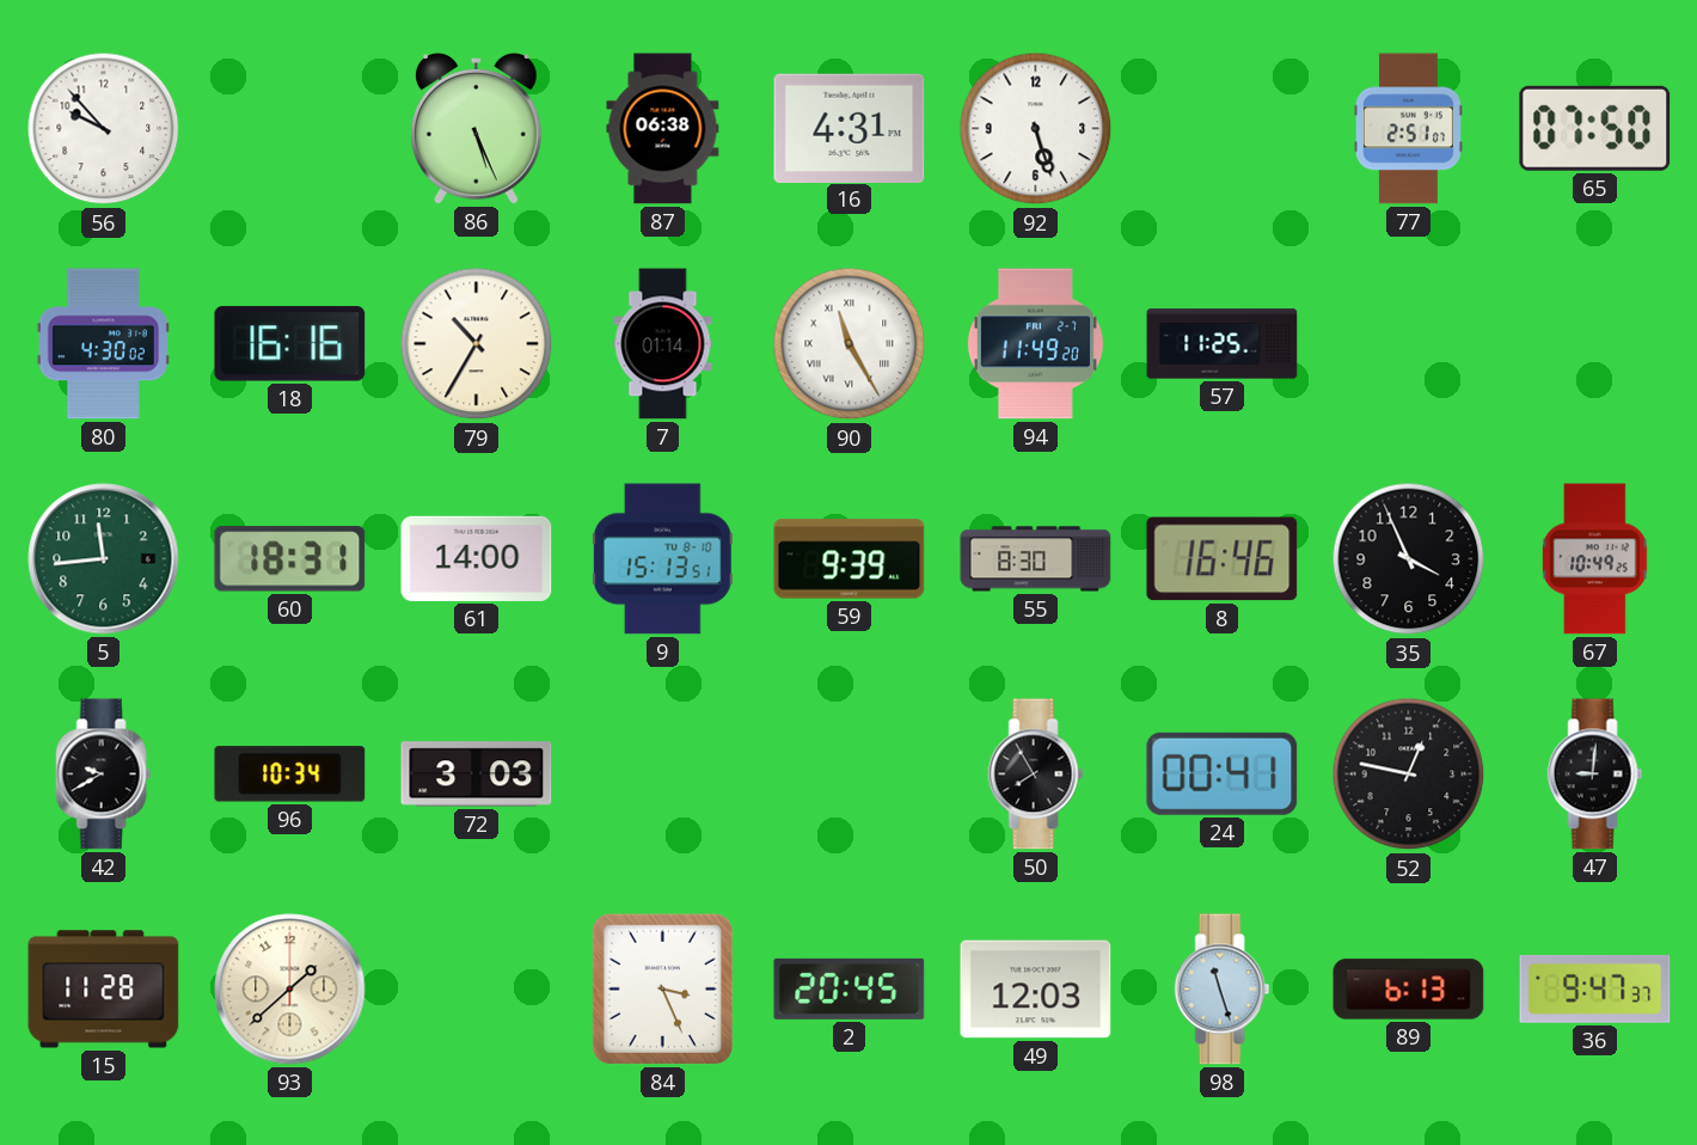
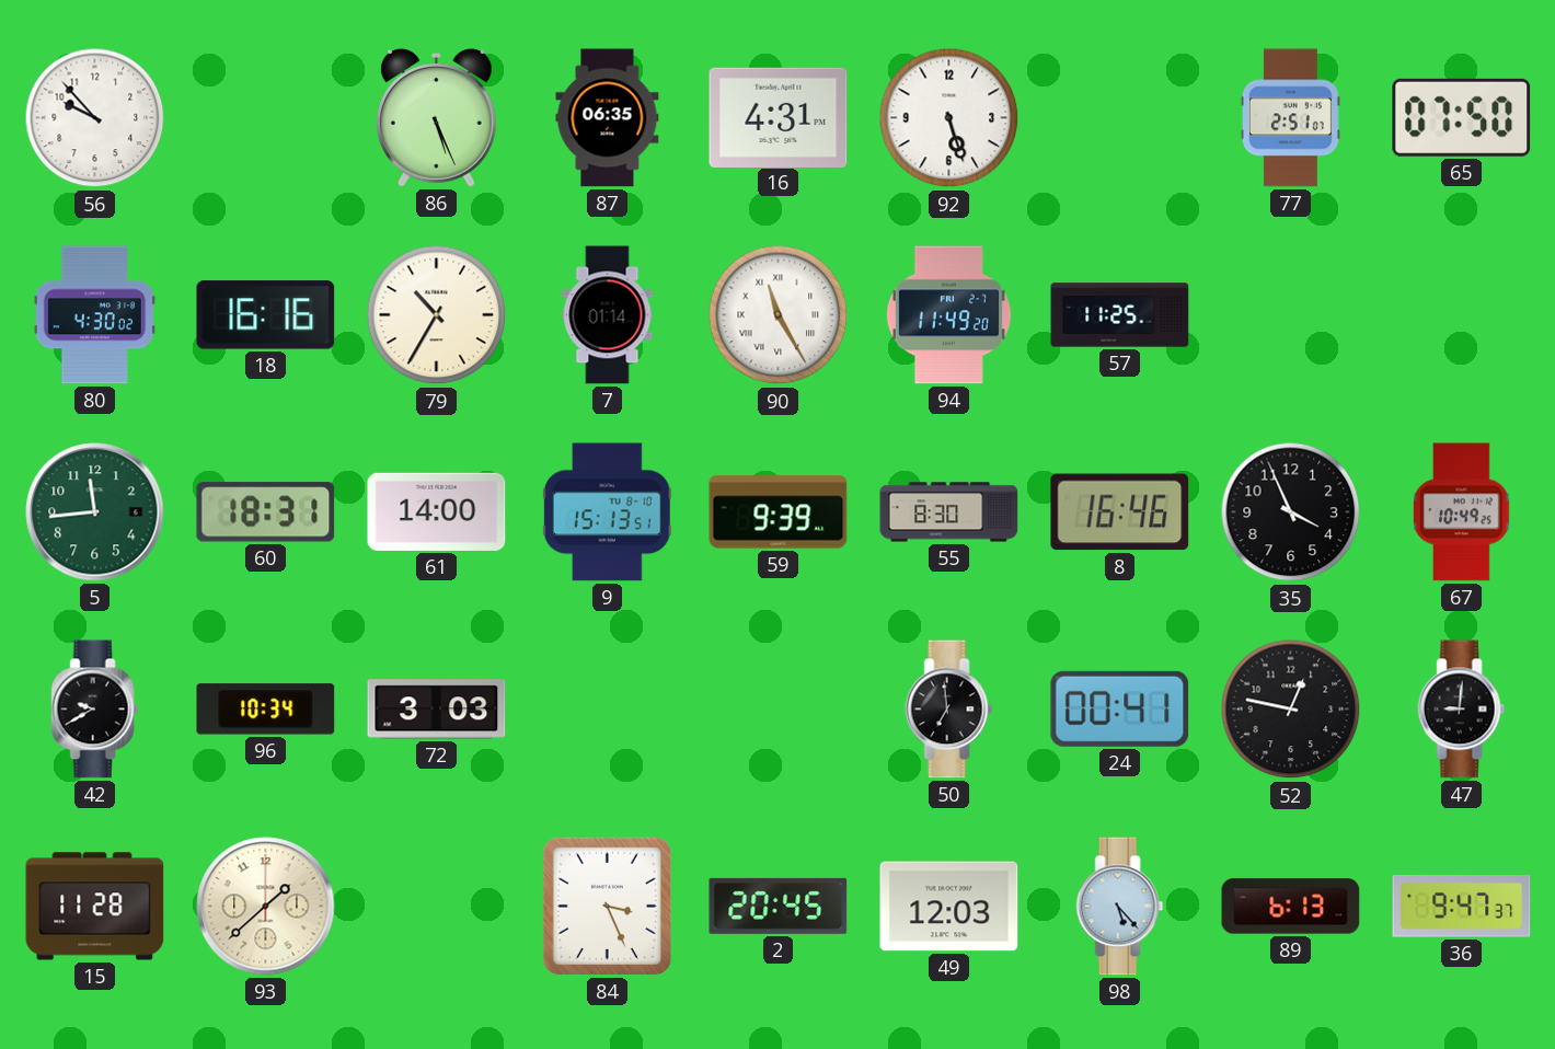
87: 06:38 -> 06:35 (608, 118)
50: 7:55 -> 6:59 (949, 710)
98: 11:27 -> 5:23 (1120, 907)
